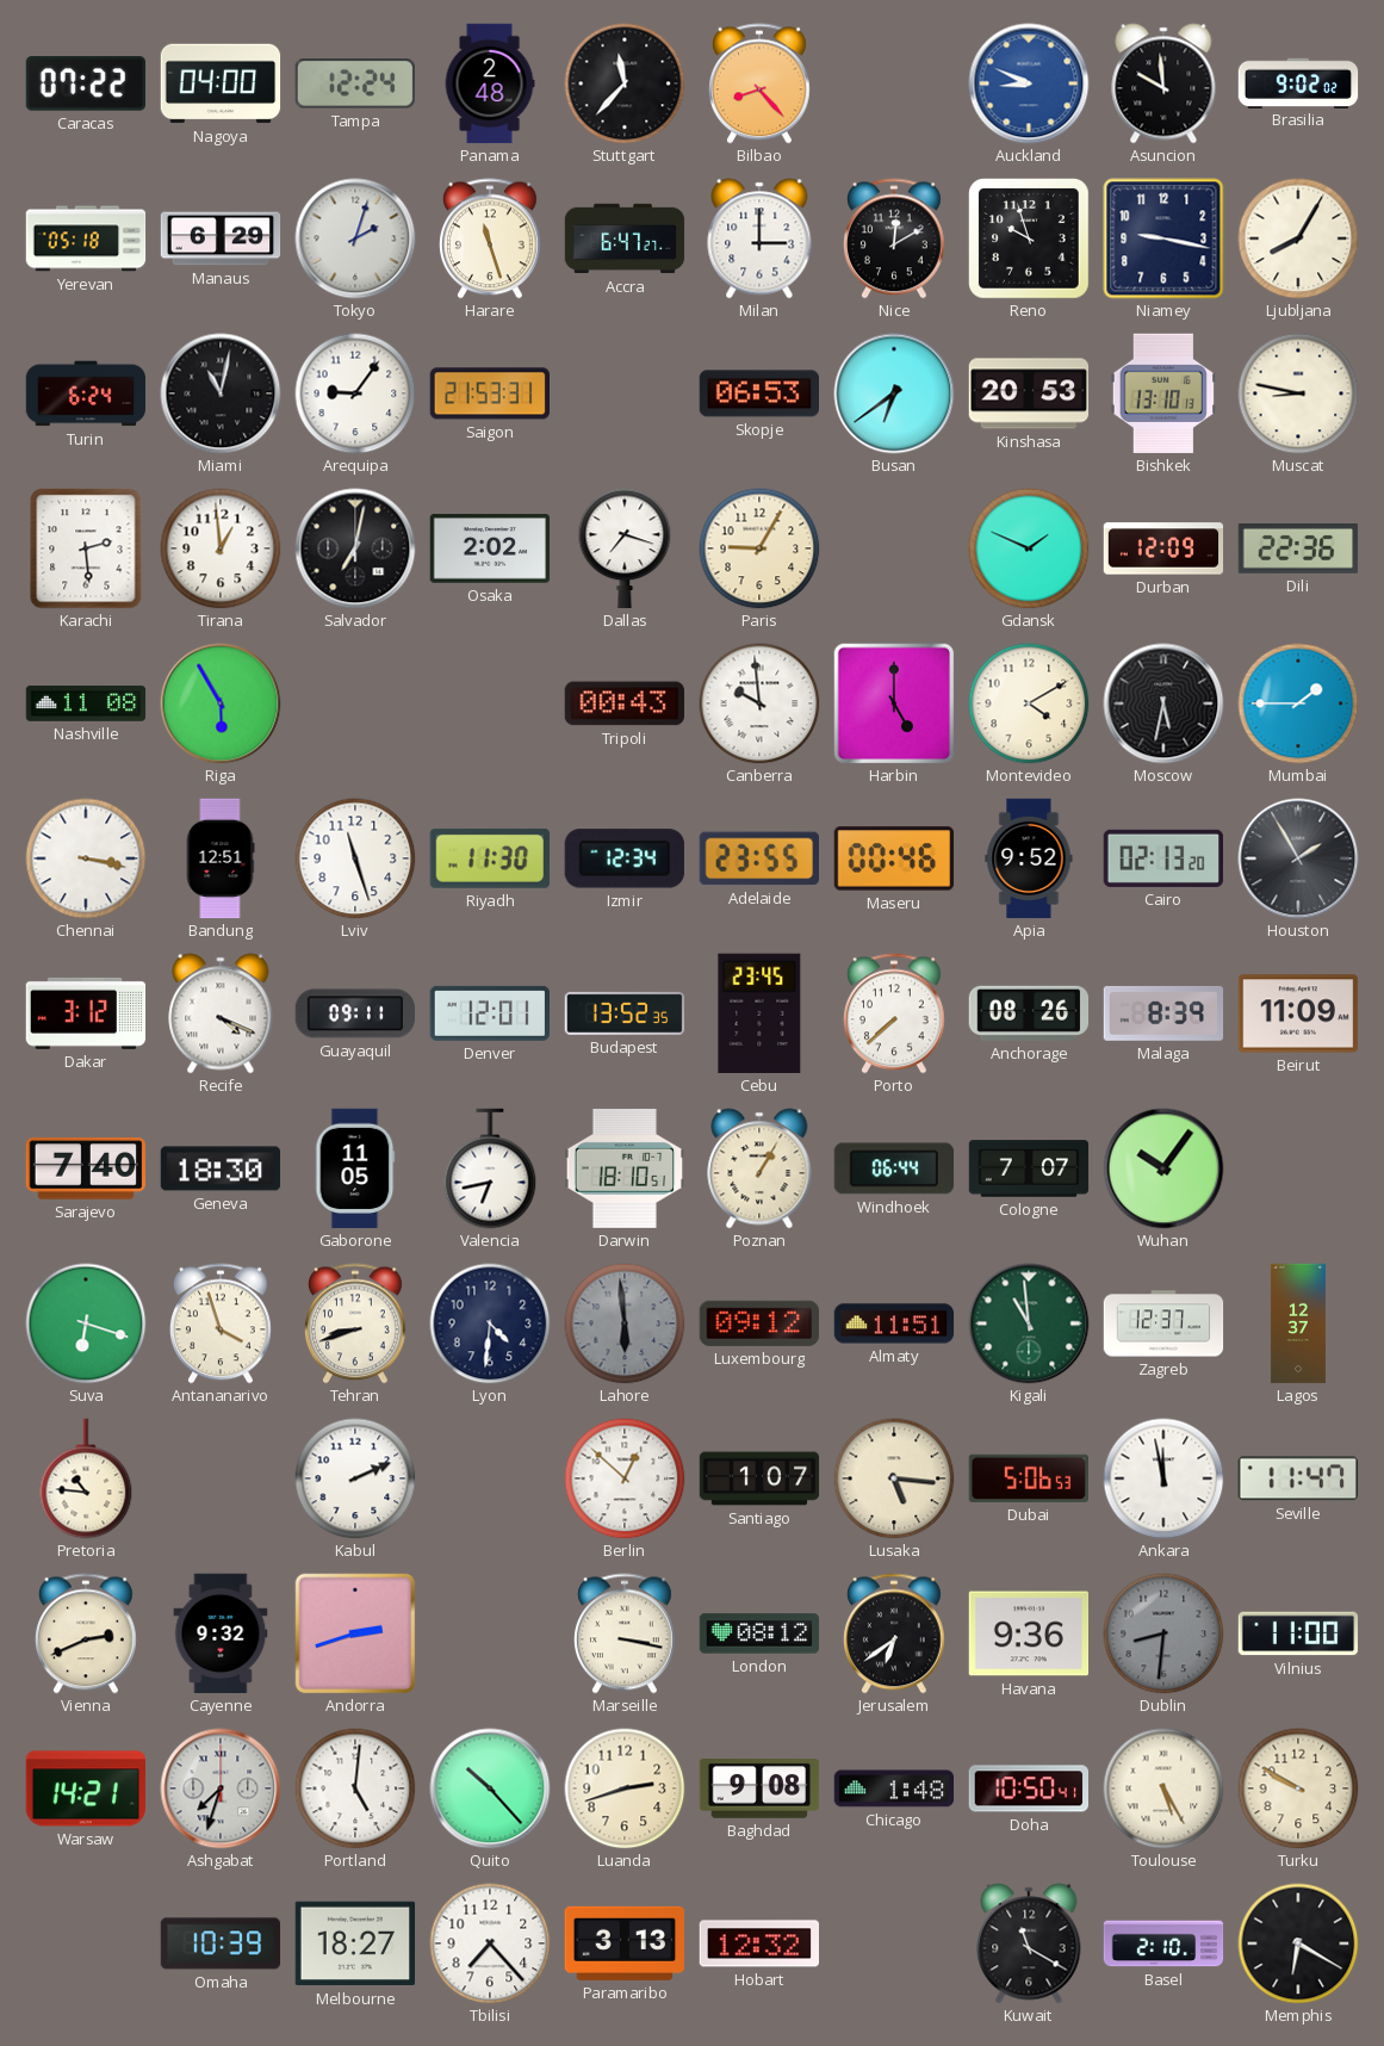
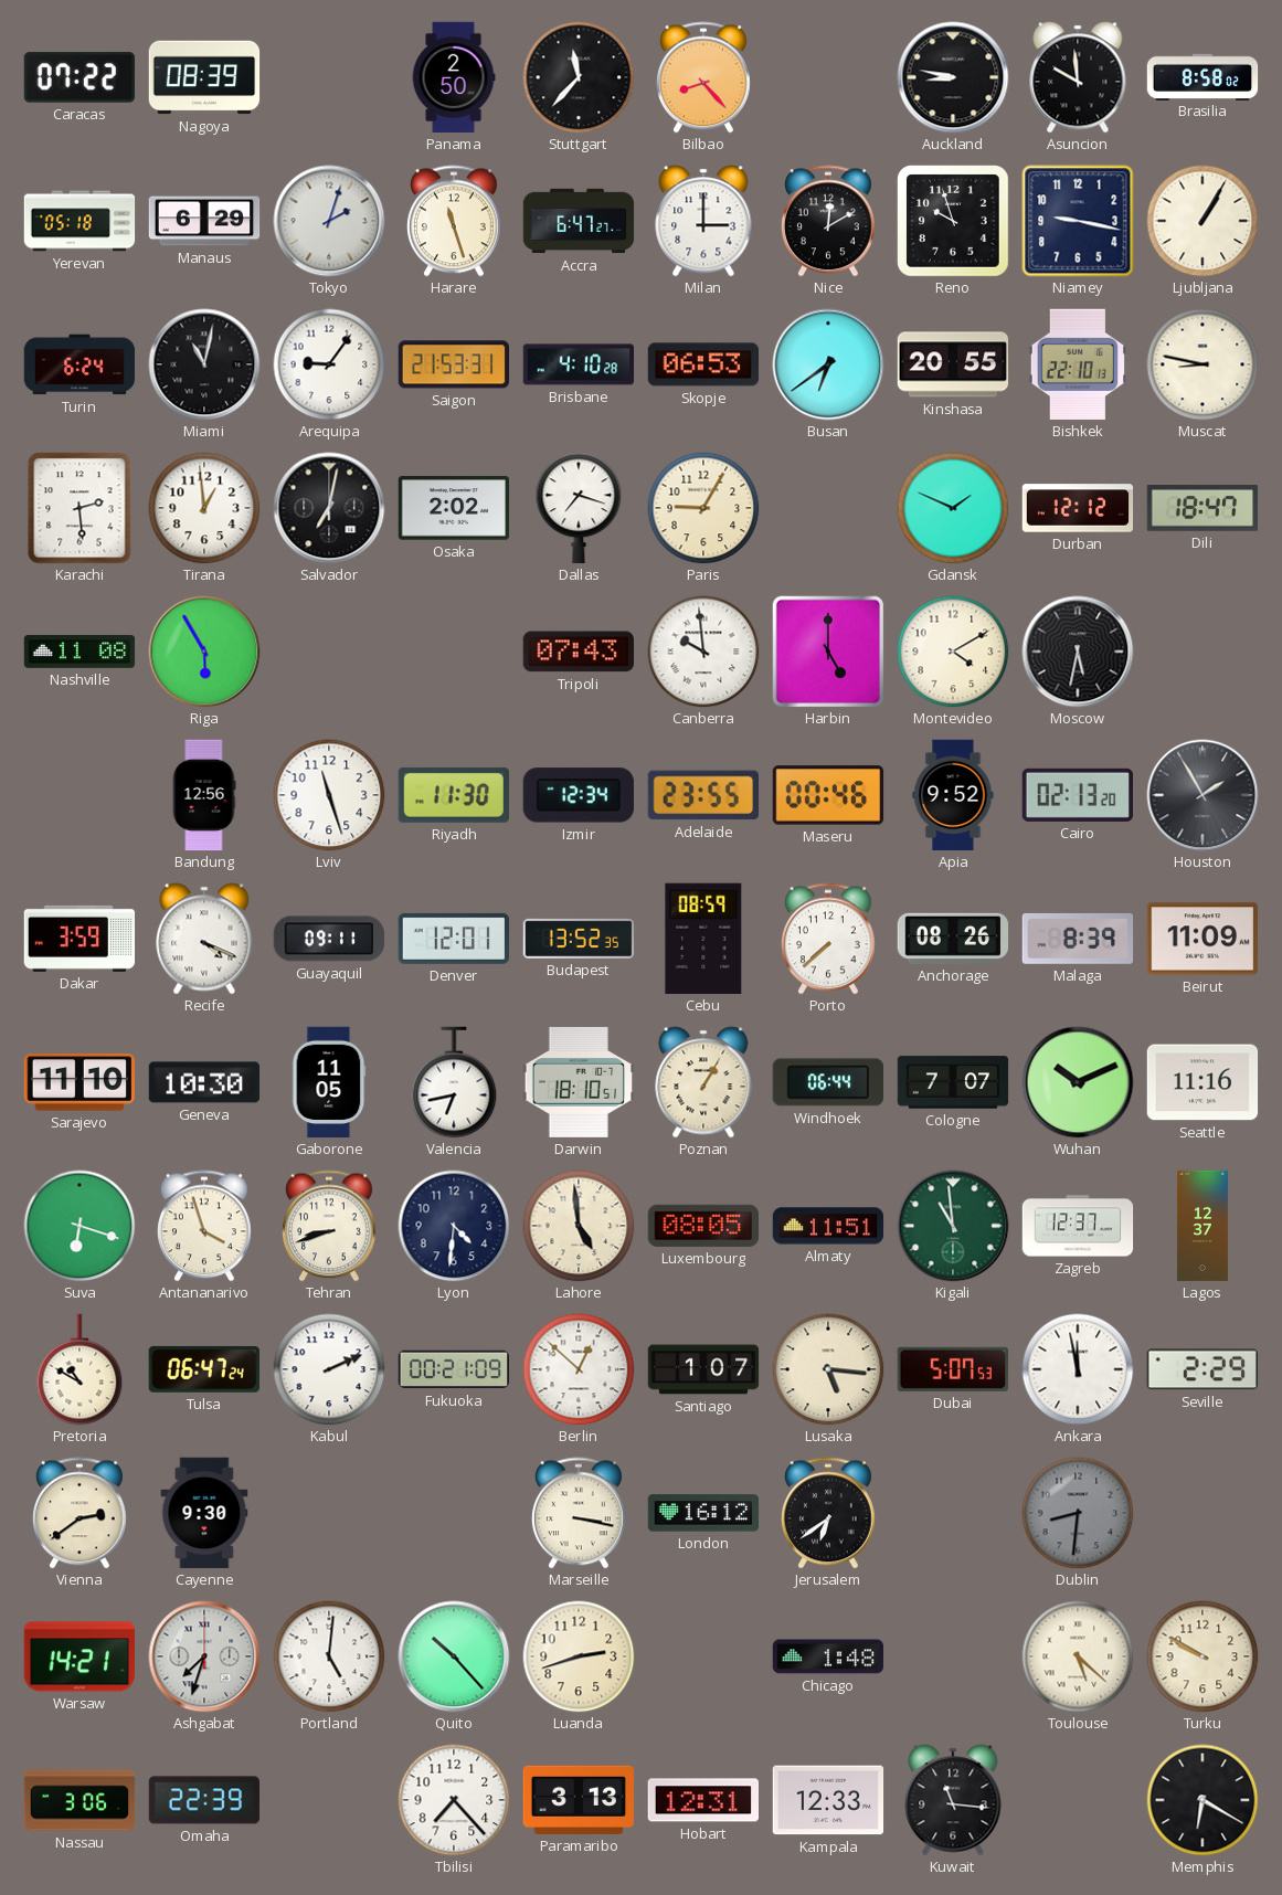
Nagoya: 04:00 -> 08:39 (204, 77)
Tampa: 12:24 -> none (354, 83)
Panama: 2:48 -> 2:50 (454, 77)
Auckland: 8:49 -> 8:47 (953, 77)
Auckland dial: blue -> black (953, 77)
Brasilia: 9:02 -> 8:58 (1202, 76)
Ljubljana: 8:05 -> 1:05 (1202, 221)
Brisbane: none -> 4:10 (579, 364)
Kinshasa: 20:53 -> 20:55 (953, 364)
Bishkek: 13:10 -> 22:10 (1077, 364)
Durban: 12:09 -> 12:12 (1078, 508)
Dili: 22:36 -> 18:47 (1202, 509)
Tripoli: 00:43 -> 07:43 (578, 652)
Mumbai: 1:45 -> none (1298, 703)
Chennai: 3:17 -> none (86, 858)
Bandung: 12:51 -> 12:56 (204, 795)
Dakar: 3:12 -> 3:59 (80, 939)
Cebu: 23:45 -> 08:59 (703, 939)
Sarajevo: 7:40 -> 11:10 (78, 1082)
Geneva: 18:30 -> 10:30 (204, 1082)
Wuhan: 10:06 -> 10:11 (1078, 1082)
Seattle: none -> 11:16 (1202, 1082)
Lahore: 5:59 -> 4:59 (579, 1226)
Lahore dial: grey -> cream (579, 1226)
Luxembourg: 09:12 -> 08:05 (702, 1226)
Pretoria: 10:46 -> 10:50 (80, 1369)
Tulsa: none -> 06:47 (204, 1369)
Fukuoka: none -> 00:21 (454, 1369)
Dubai: 5:06 -> 5:07 (952, 1369)
Seville: 11:47 -> 2:29 (1201, 1369)
Vienna: 2:41 -> 2:39 (80, 1513)
Cayenne: 9:32 -> 9:30 (204, 1513)
Andorra: 2:42 -> none (355, 1633)
London: 08:12 -> 16:12 (703, 1513)
Havana: 9:36 -> none (1029, 1633)
Vilnius: 11:00 -> none (1298, 1633)
Baghdad: 9:08 -> none (759, 1790)
Doha: 10:50 -> none (1028, 1788)
Toulouse: 5:25 -> 5:22 (1078, 1656)
Nassau: none -> 3:06 (80, 1800)
Omaha: 10:39 -> 22:39 (204, 1800)
Melbourne: 18:27 -> none (355, 1943)
Hobart: 12:32 -> 12:31 (703, 1800)
Kampala: none -> 12:33 (828, 1800)
Kuwait: 11:20 -> 11:16 (953, 1800)
Basel: 2:10 -> none (1163, 1943)
